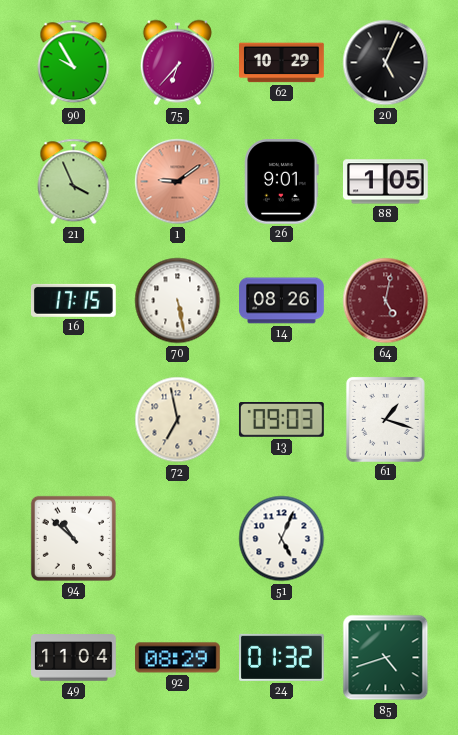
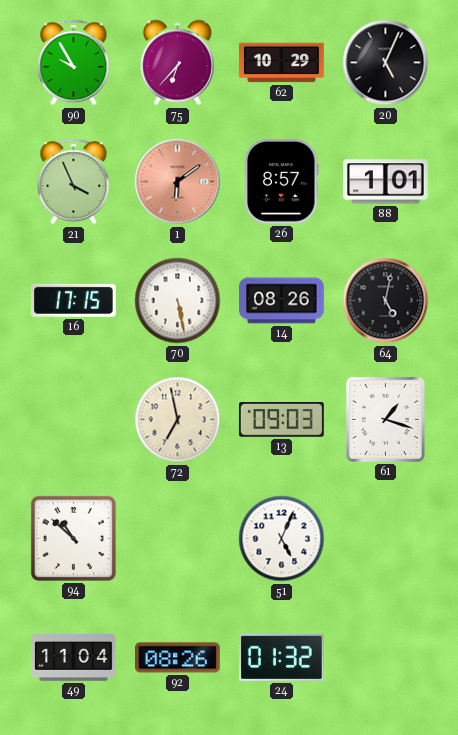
1: 9:09 -> 6:09 (178, 182)
26: 9:01 -> 8:57 (282, 182)
88: 1:05 -> 1:01 (386, 182)
64 dial: burgundy -> black (386, 301)
92: 08:29 -> 08:26 (178, 658)
85: 4:42 -> none (386, 658)
